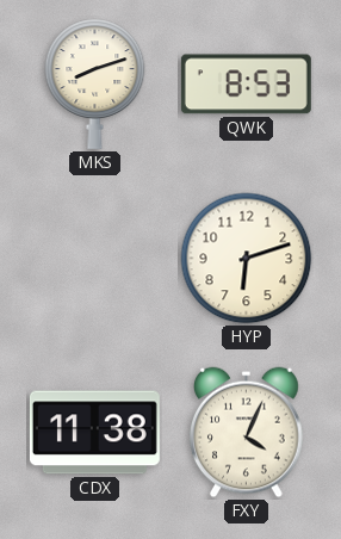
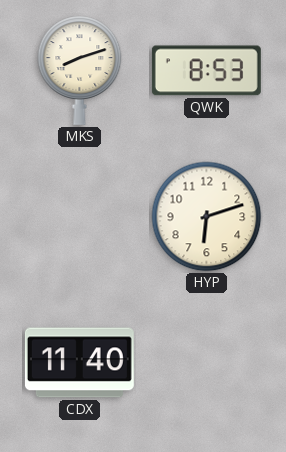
CDX: 11:38 -> 11:40 (79, 363)
FXY: 4:04 -> none (247, 433)
